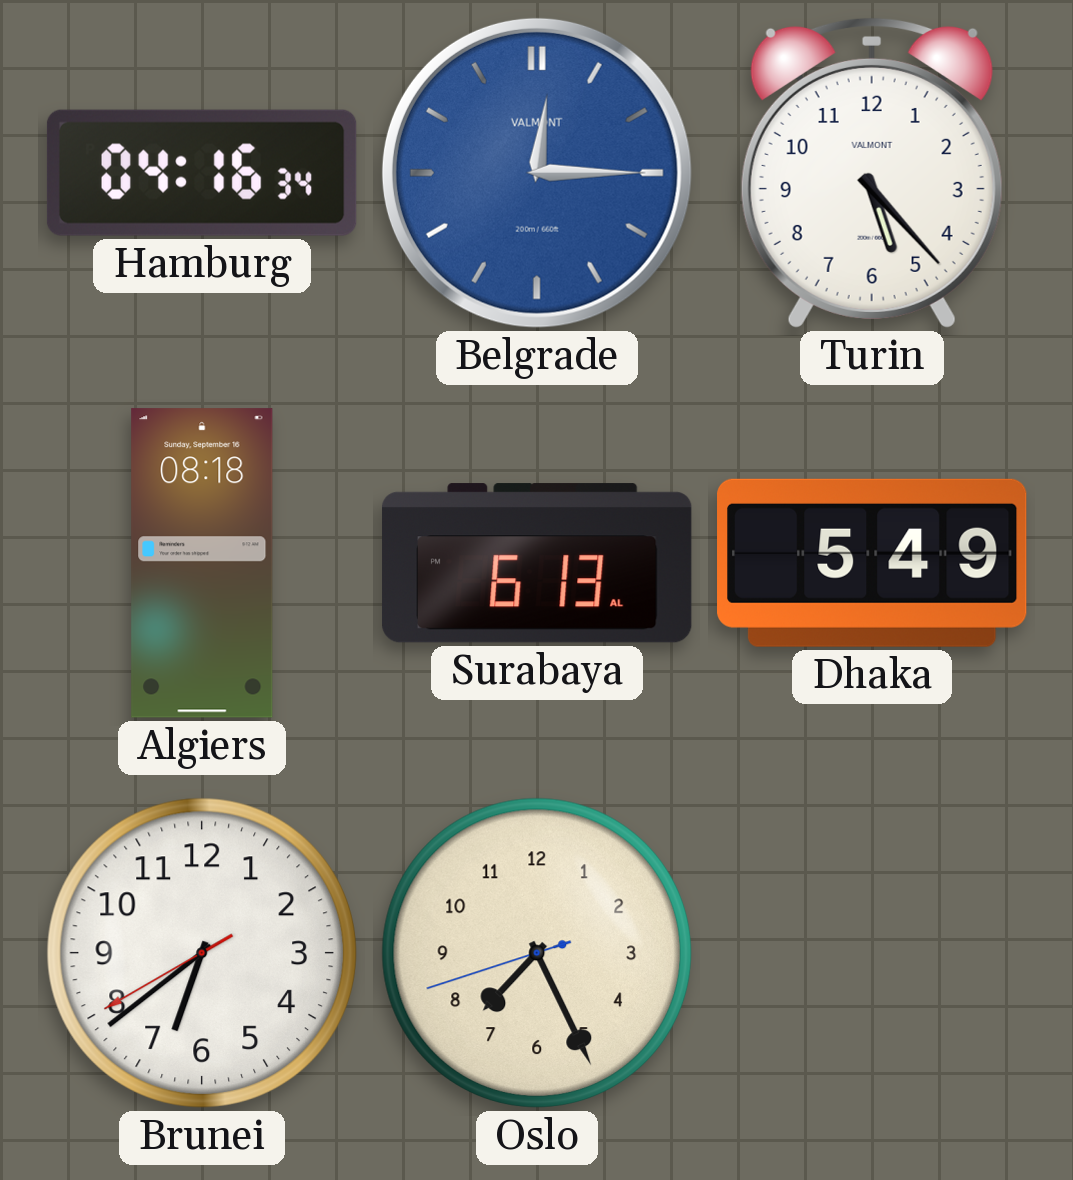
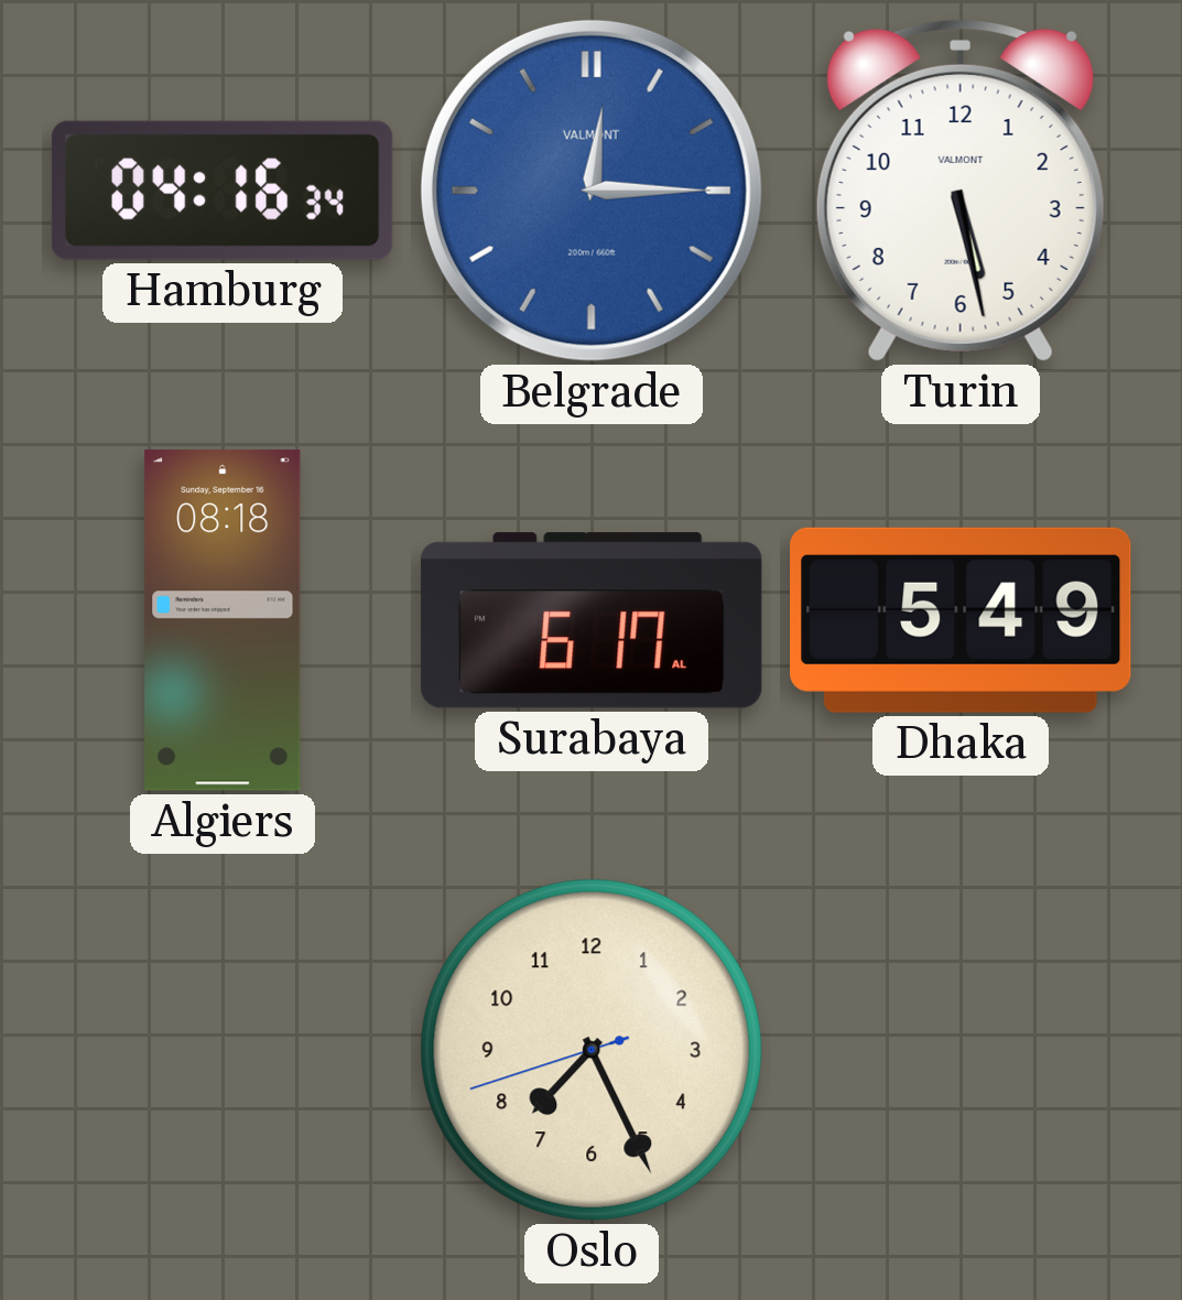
Turin: 5:23 -> 5:28 (961, 191)
Surabaya: 6:13 -> 6:17 (592, 620)
Brunei: 6:38 -> none (202, 953)
